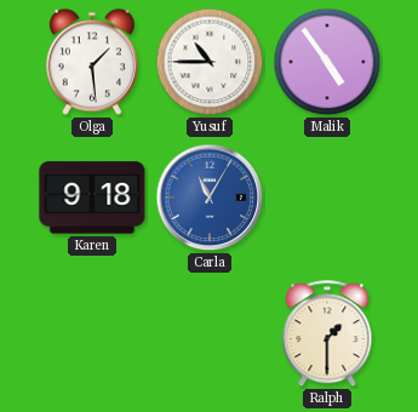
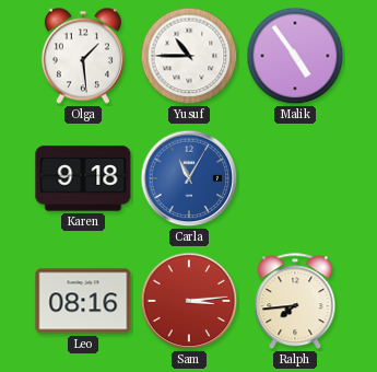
Leo: none -> 08:16 (83, 301)
Sam: none -> 3:14 (189, 301)
Ralph: 1:30 -> 7:44 (295, 302)
